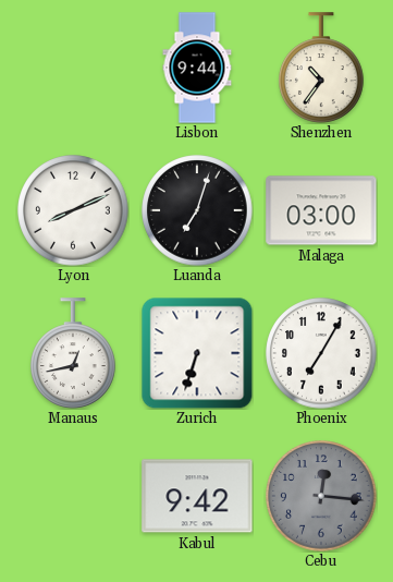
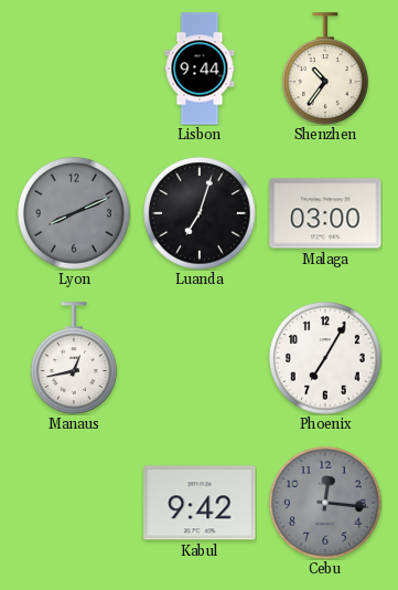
Lyon dial: white -> grey (74, 213)
Zurich: 6:33 -> none (197, 353)
